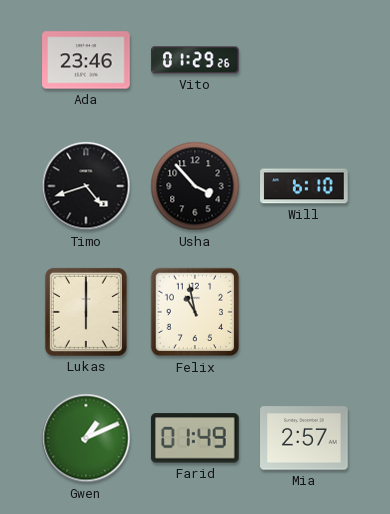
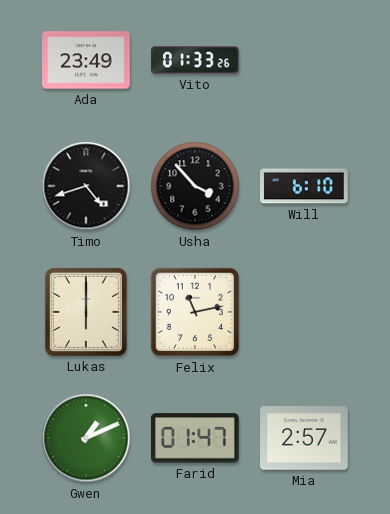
Ada: 23:46 -> 23:49 (86, 60)
Vito: 01:29 -> 01:33 (195, 60)
Felix: 10:58 -> 11:13 (195, 312)
Farid: 01:49 -> 01:47 (195, 438)
